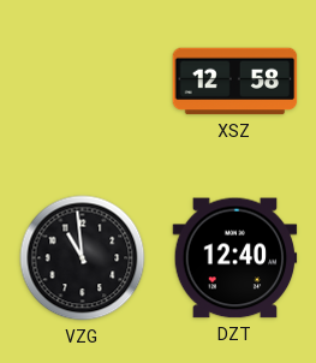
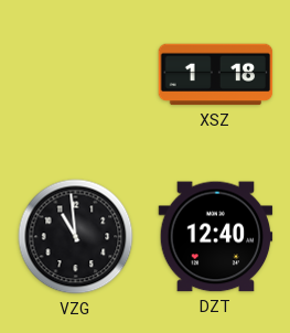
XSZ: 12:58 -> 1:18 (216, 75)
